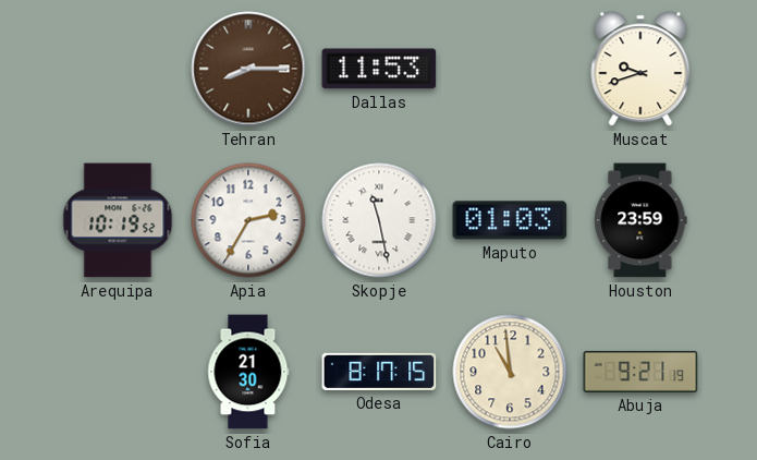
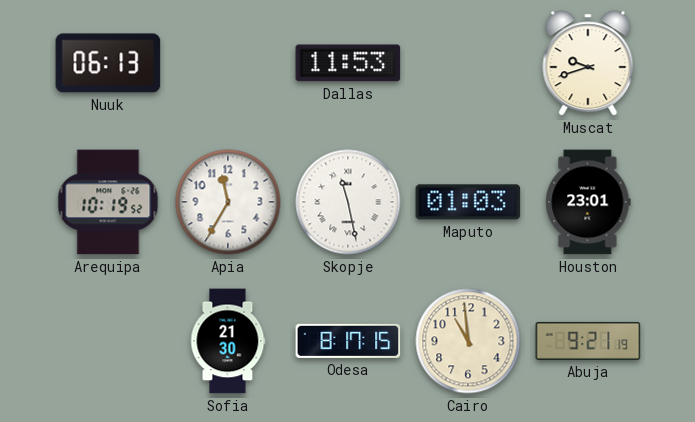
Nuuk: none -> 06:13 (108, 63)
Tehran: 8:15 -> none (248, 69)
Apia: 2:35 -> 11:35 (228, 202)
Houston: 23:59 -> 23:01 (588, 202)
